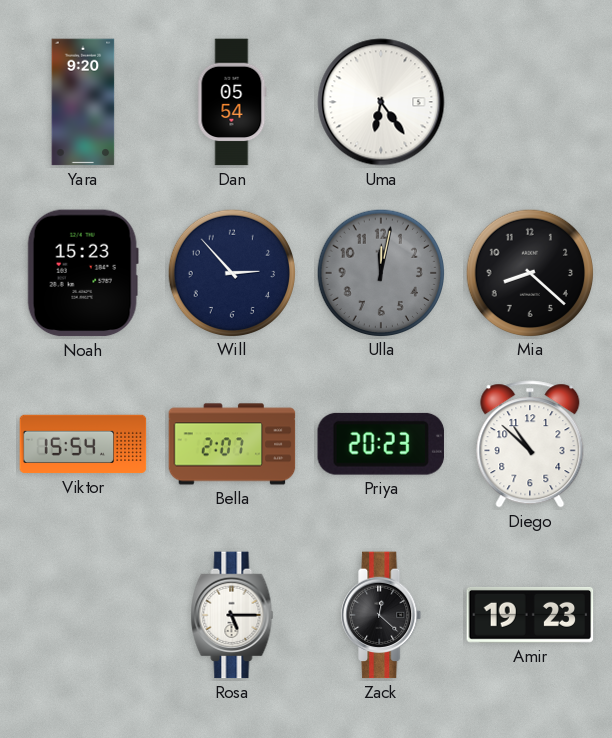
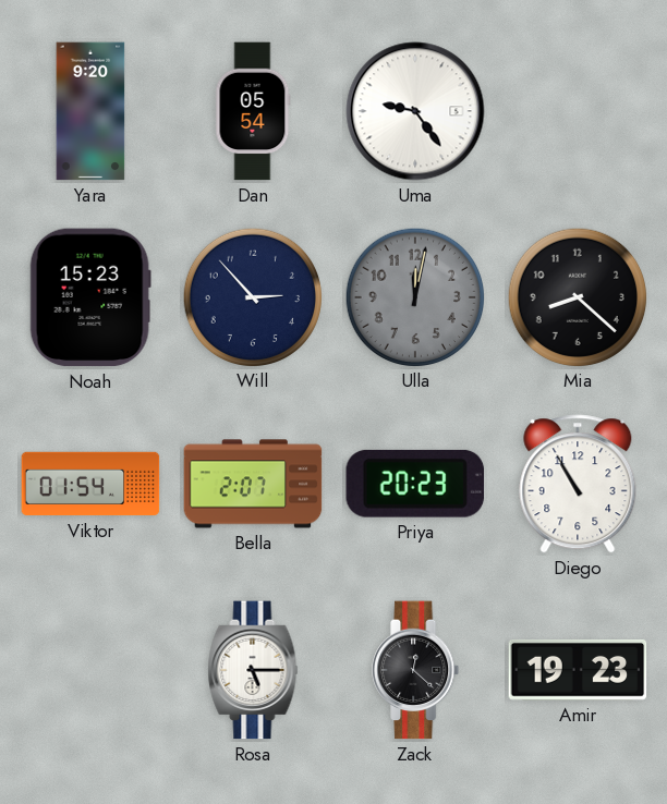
Uma: 6:24 -> 9:24 (415, 111)
Viktor: 15:54 -> 01:54 (90, 484)
Diego: 10:52 -> 10:55 (578, 484)
